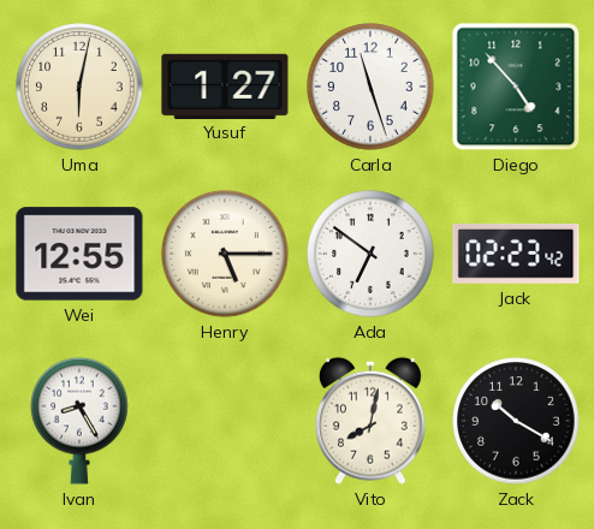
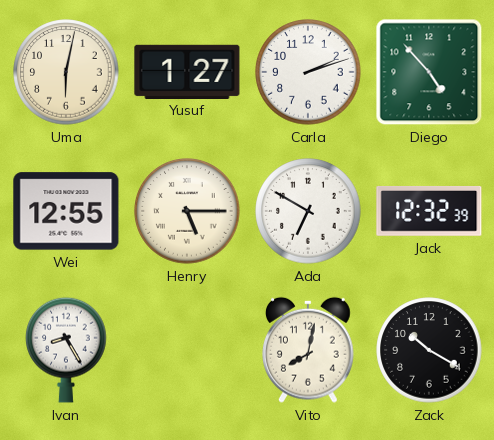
Carla: 11:27 -> 2:12 (308, 72)
Ada: 6:51 -> 6:50 (308, 211)
Jack: 02:23 -> 12:32 (429, 211)
